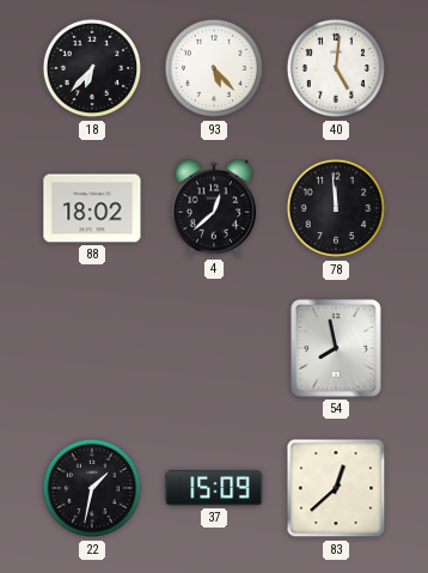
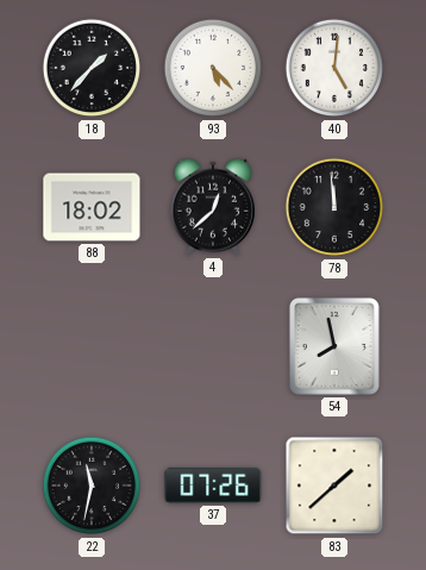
18: 6:37 -> 1:37 (92, 68)
22: 1:32 -> 11:32 (92, 486)
37: 15:09 -> 07:26 (213, 486)
83: 12:38 -> 1:38 (334, 486)
